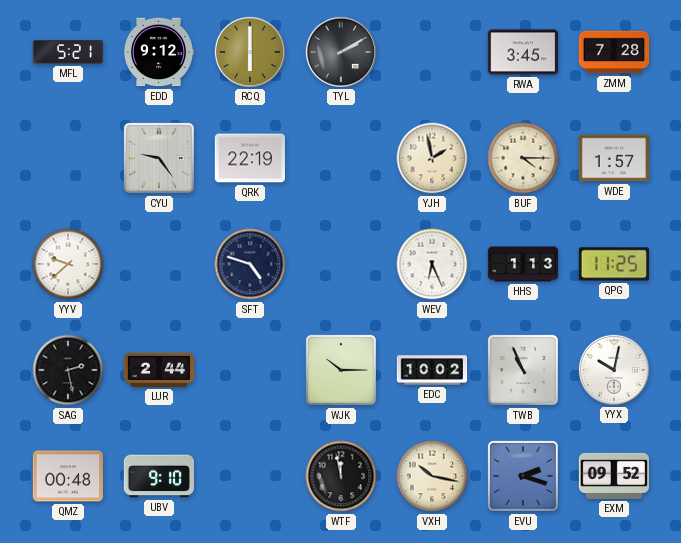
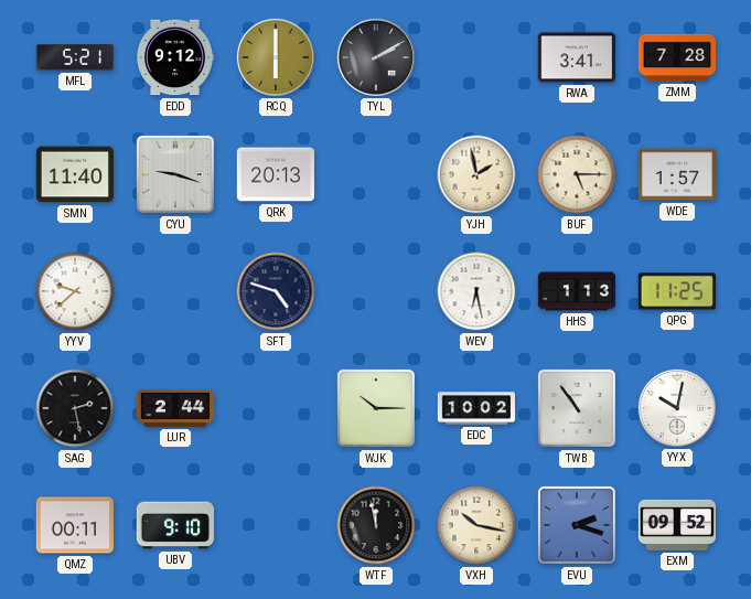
RWA: 3:45 -> 3:41 (576, 57)
SMN: none -> 11:40 (74, 174)
CYU: 9:24 -> 9:18 (175, 174)
QRK: 22:19 -> 20:13 (275, 174)
BUF: 4:15 -> 5:15 (577, 174)
WEV: 6:26 -> 6:28 (476, 291)
TWB: 10:56 -> 10:54 (577, 408)
QMZ: 00:48 -> 00:11 (74, 525)
